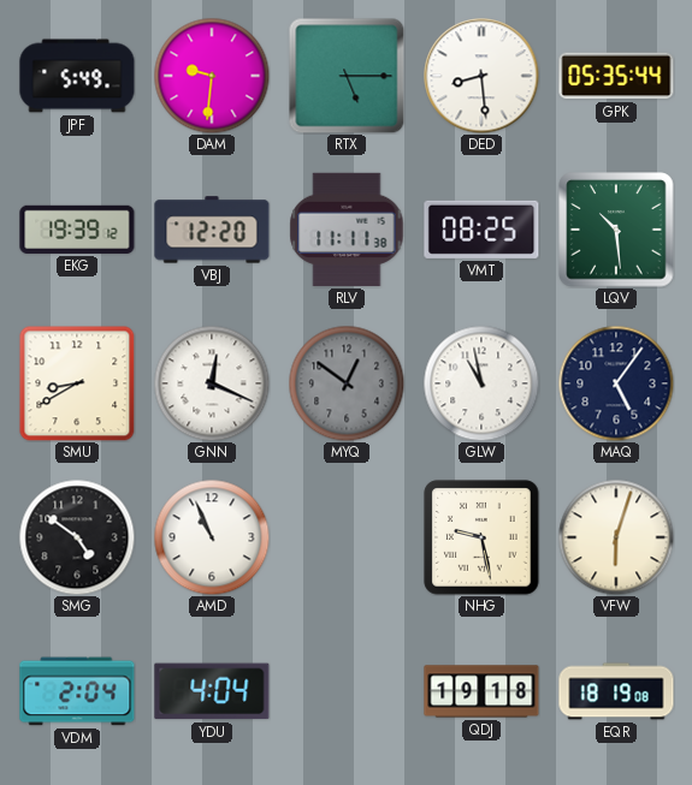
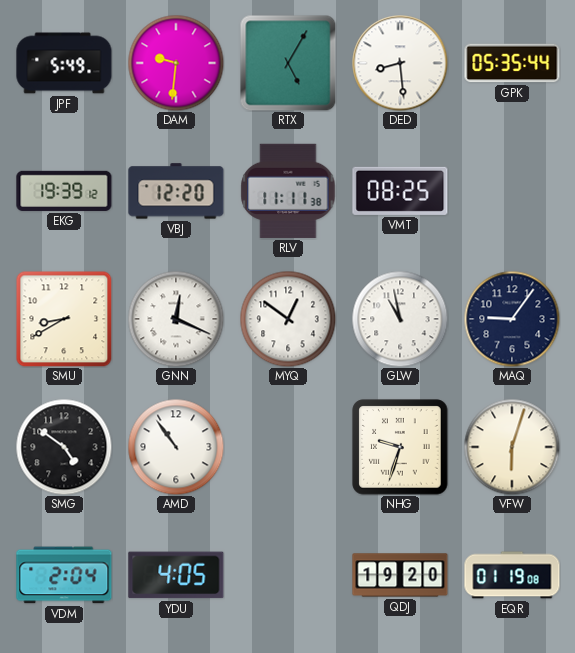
RTX: 5:15 -> 5:05 (288, 63)
LQV: 10:29 -> none (616, 230)
MYQ dial: grey -> white (288, 319)
MAQ: 5:06 -> 9:06 (512, 319)
AMD: 10:56 -> 10:54 (176, 447)
NHG: 9:28 -> 9:33 (400, 447)
YDU: 4:04 -> 4:05 (176, 575)
QDJ: 19:18 -> 19:20 (400, 575)
EQR: 18:19 -> 01:19 (512, 575)
